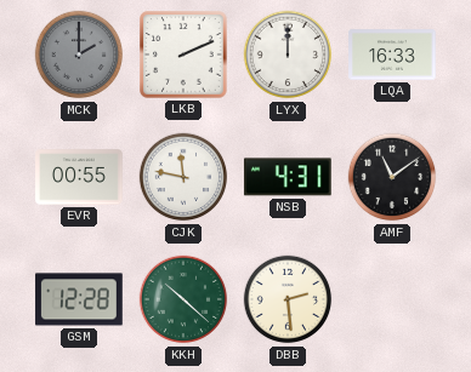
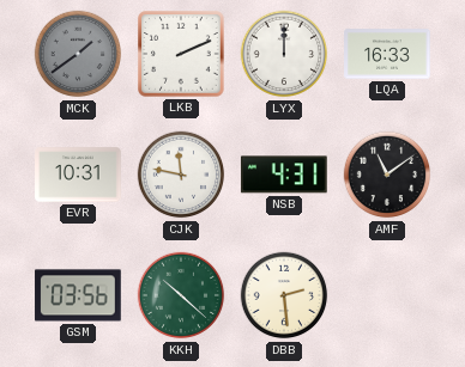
MCK: 2:00 -> 1:39 (78, 54)
EVR: 00:55 -> 10:31 (78, 175)
GSM: 12:28 -> 03:56 (78, 295)
